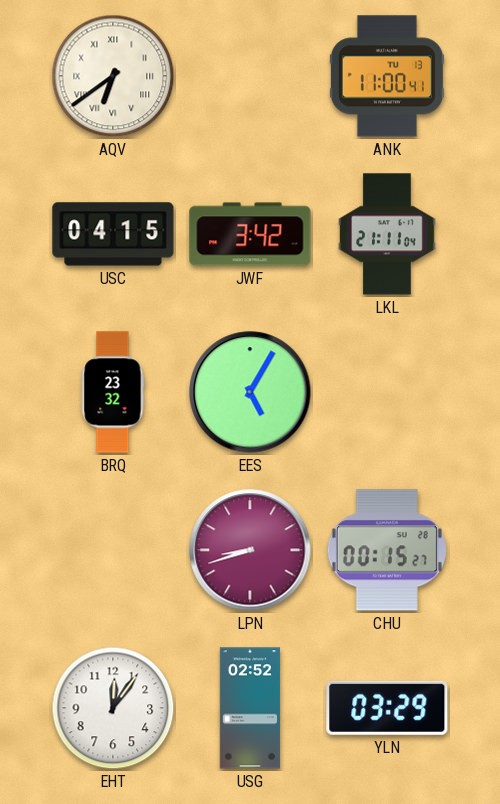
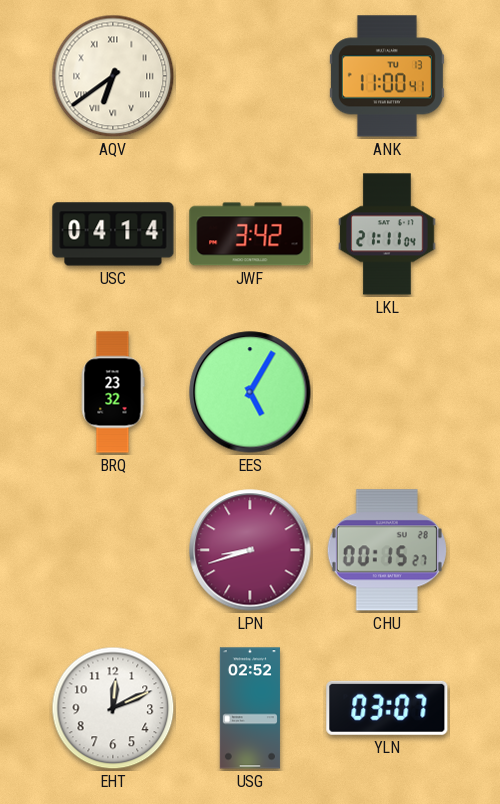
USC: 04:15 -> 04:14 (113, 234)
EHT: 12:06 -> 12:11 (113, 708)
YLN: 03:29 -> 03:07 (387, 708)
